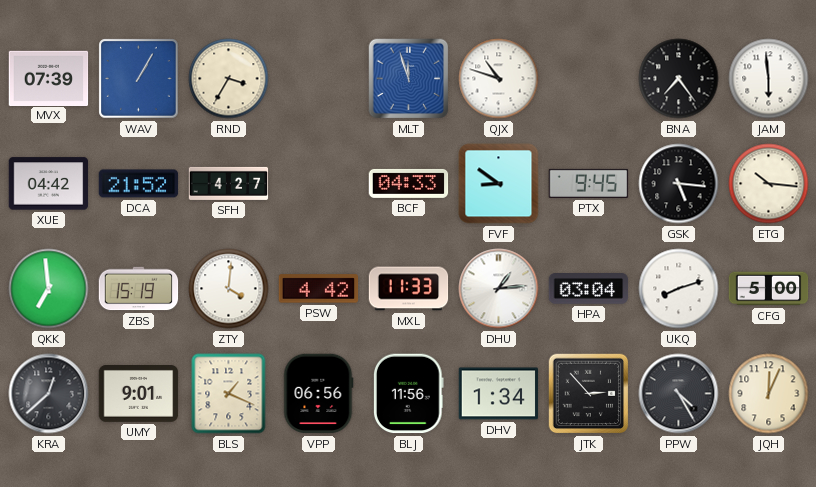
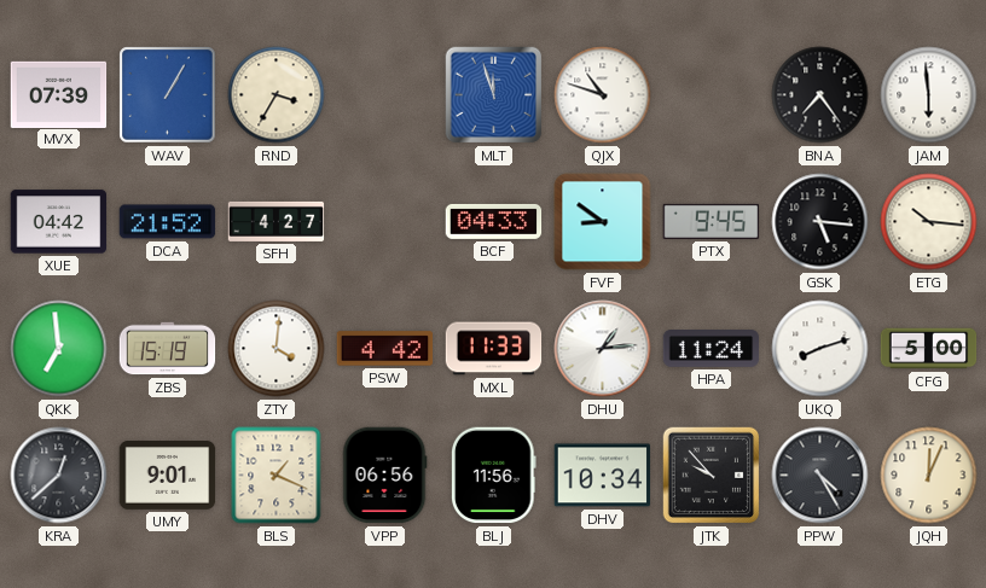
HPA: 03:04 -> 11:24 (712, 349)
DHV: 1:34 -> 10:34 (603, 476)
JTK: 2:53 -> 9:53 (712, 476)
